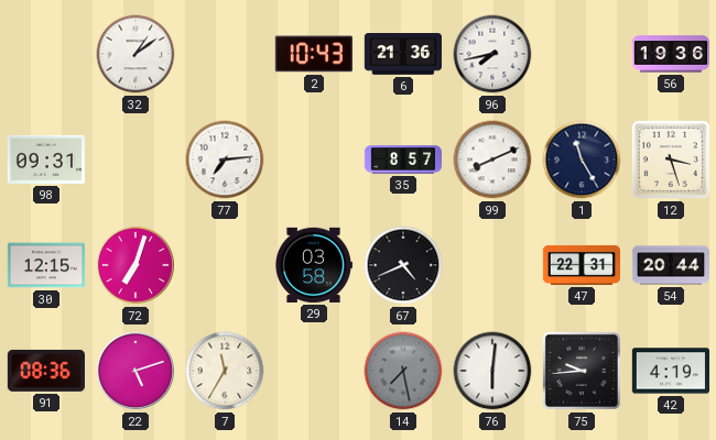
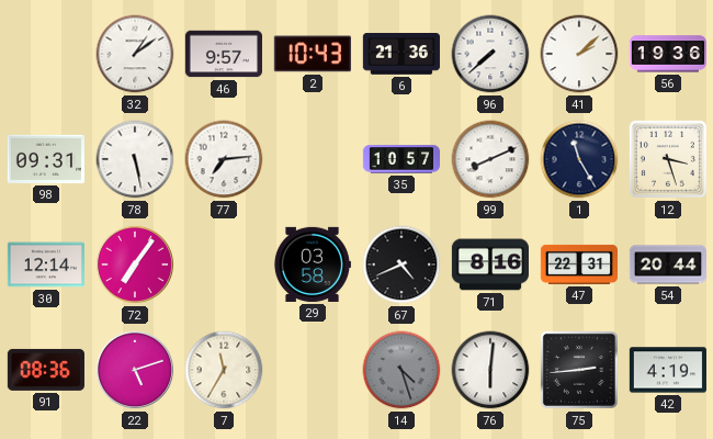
46: none -> 9:57 (223, 54)
96: 7:43 -> 7:38 (490, 54)
41: none -> 2:08 (579, 54)
78: none -> 5:28 (135, 159)
35: 8:57 -> 10:57 (400, 159)
30: 12:15 -> 12:14 (45, 264)
72: 7:03 -> 7:06 (135, 264)
71: none -> 8:16 (489, 264)
14: 7:28 -> 4:27 (401, 370)
75: 9:44 -> 2:44 (579, 370)
